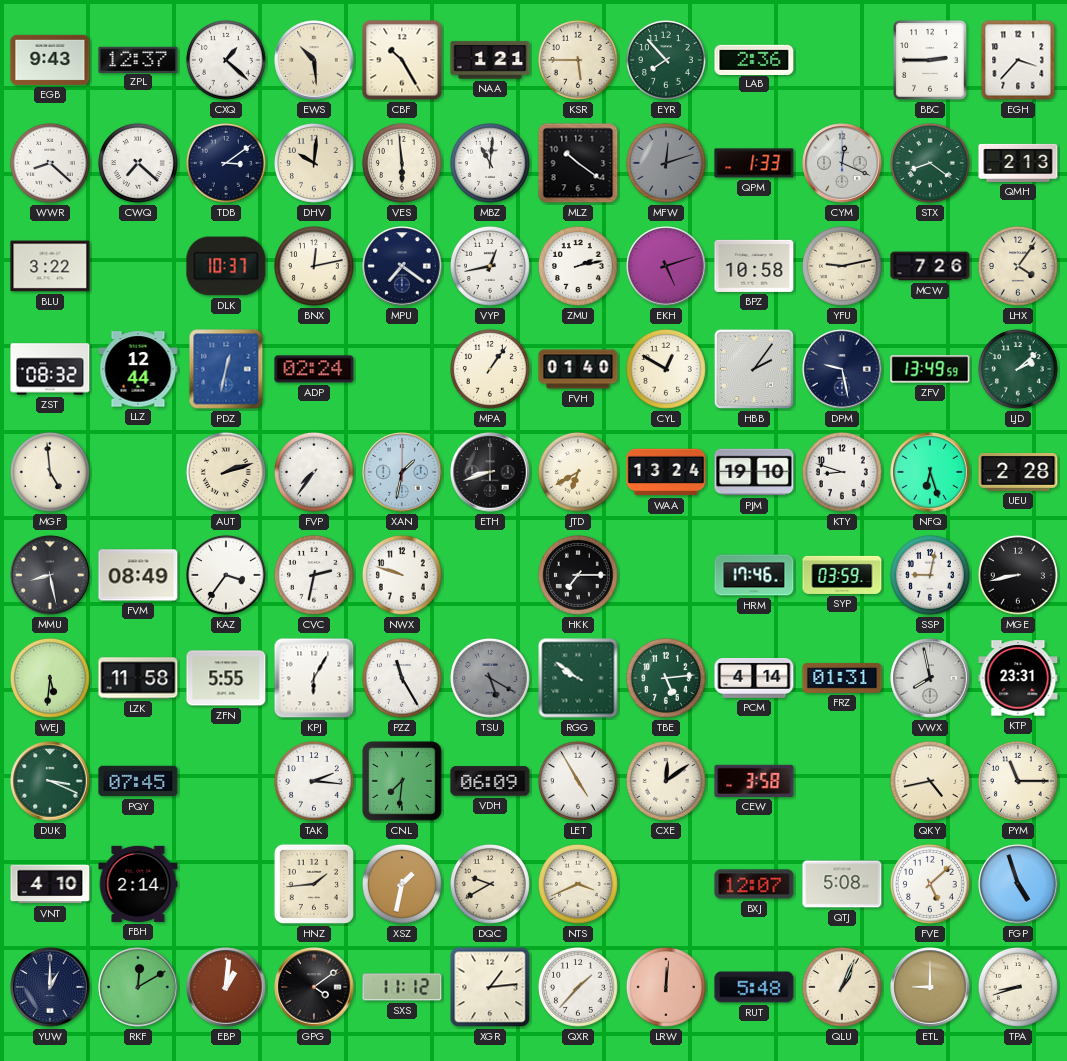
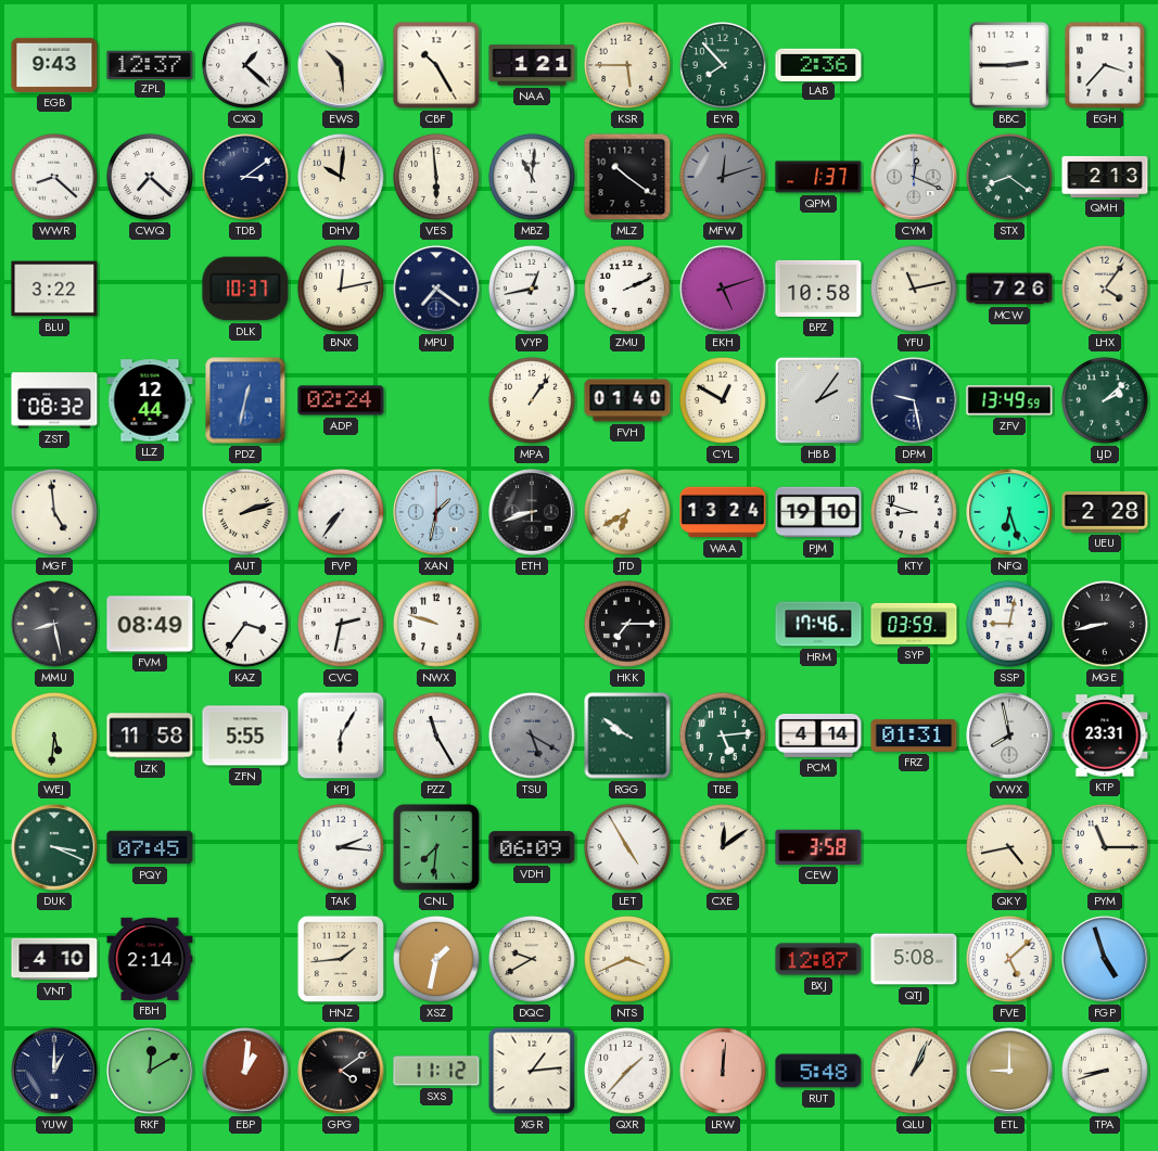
QPM: 1:33 -> 1:37 (818, 177)
ZMU: 2:13 -> 2:11 (627, 289)
YFU: 9:13 -> 11:13 (914, 289)
